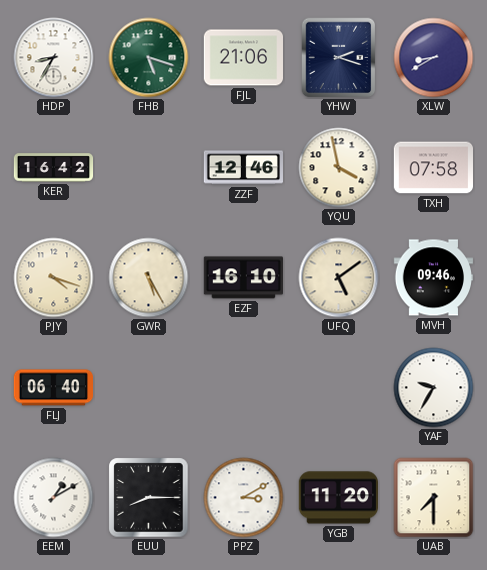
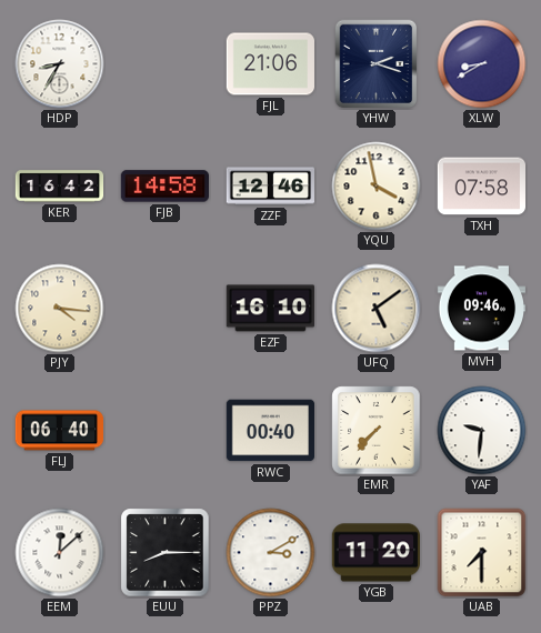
FHB: 5:18 -> none (149, 58)
FJB: none -> 14:58 (164, 187)
PJY: 4:18 -> 4:16 (60, 309)
GWR: 5:25 -> none (149, 278)
RWC: none -> 00:40 (270, 431)
EMR: none -> 7:37 (377, 431)
YAF: 9:35 -> 9:31 (482, 431)
EEM: 1:10 -> 12:08 (60, 553)
